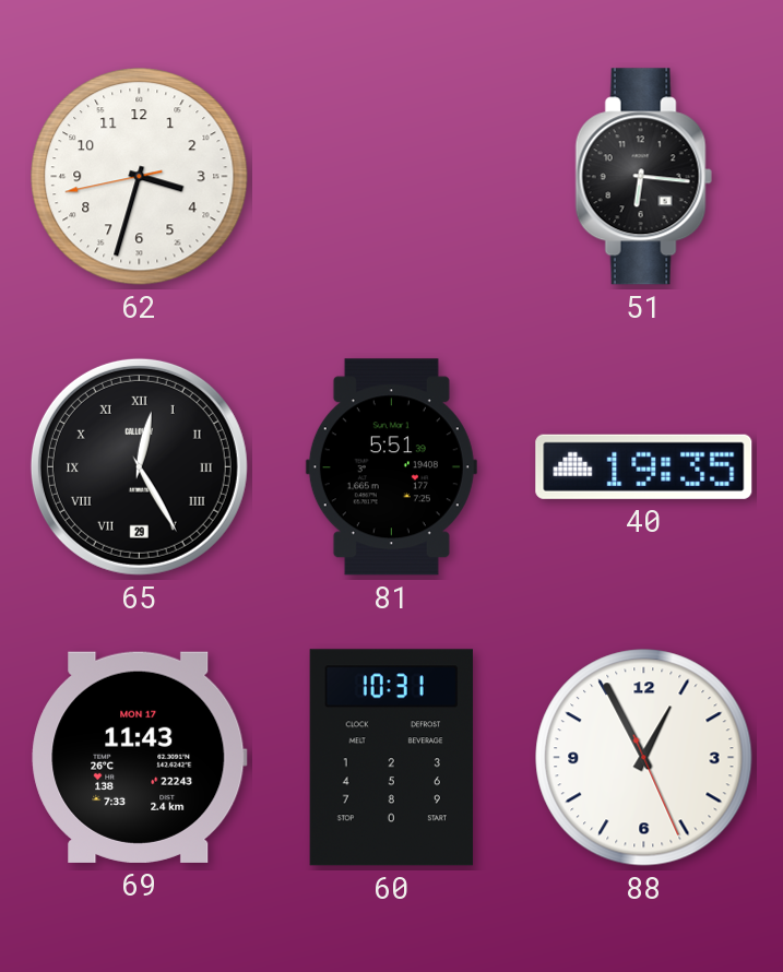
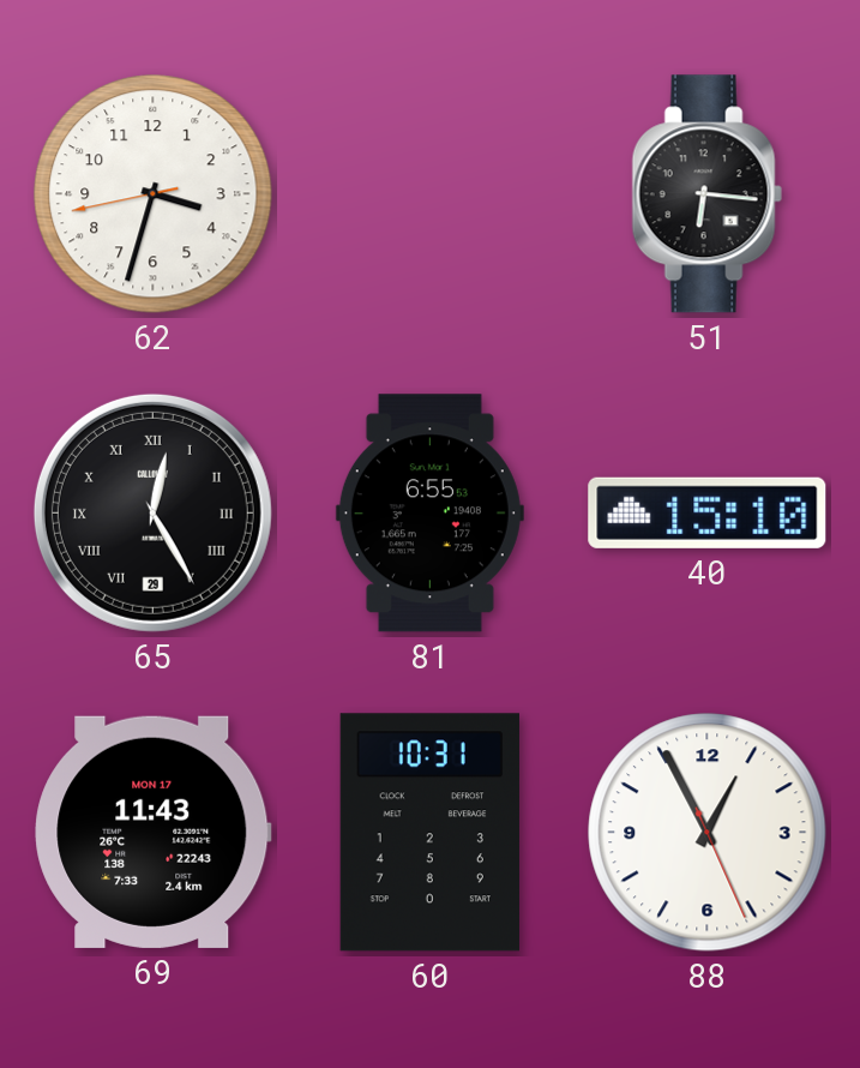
81: 5:51 -> 6:55 (429, 514)
40: 19:35 -> 15:10 (708, 512)
